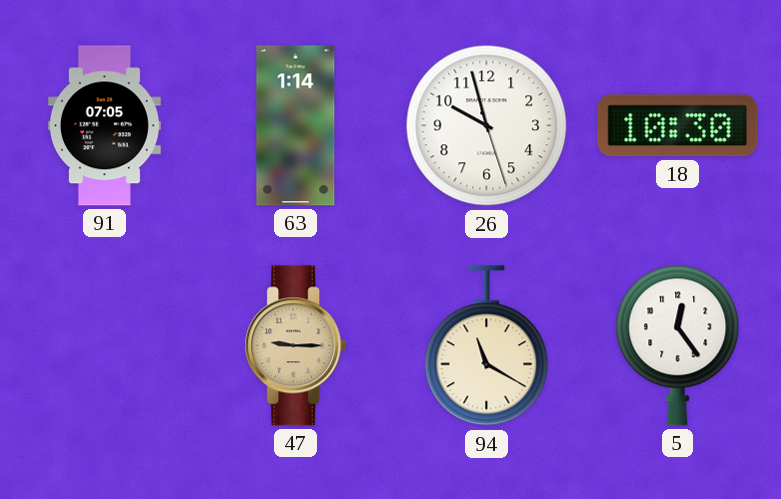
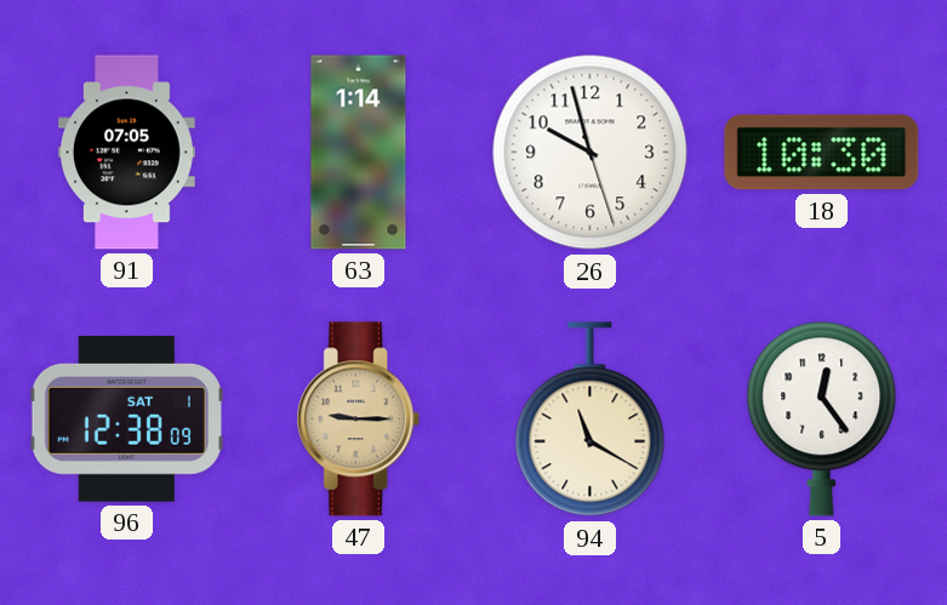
96: none -> 12:38 (126, 419)
